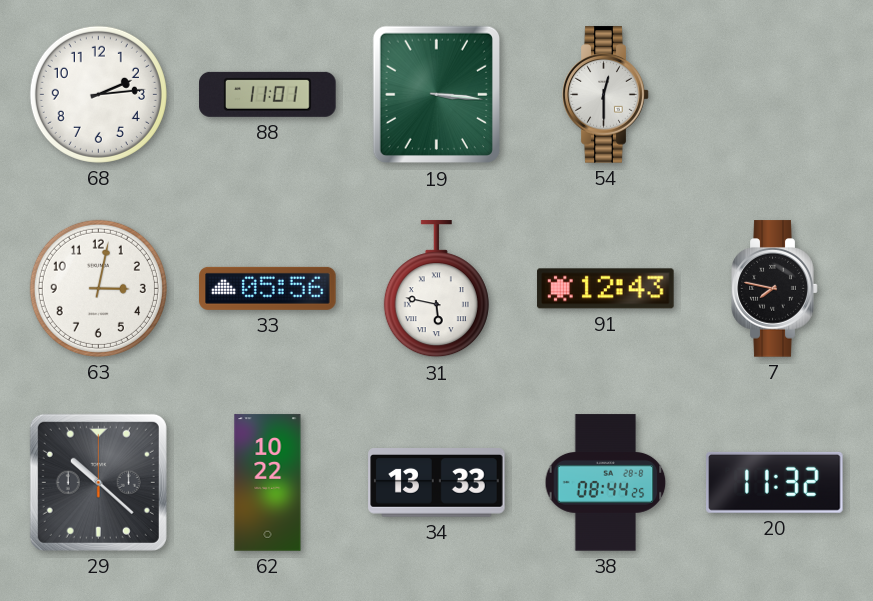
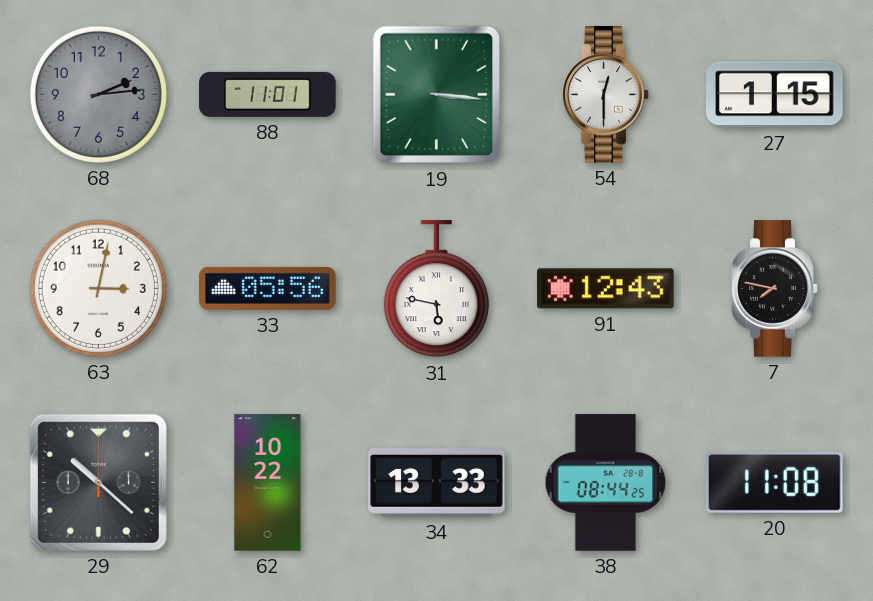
68 dial: white -> grey (98, 94)
27: none -> 1:15 (775, 95)
20: 11:32 -> 11:08 (775, 482)
